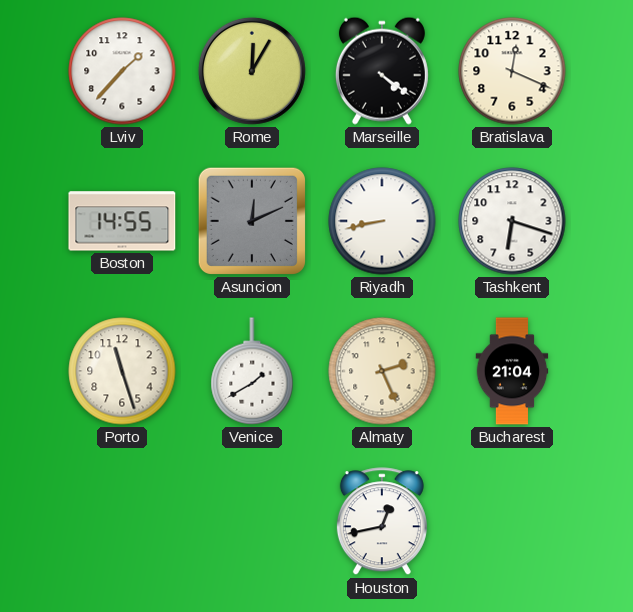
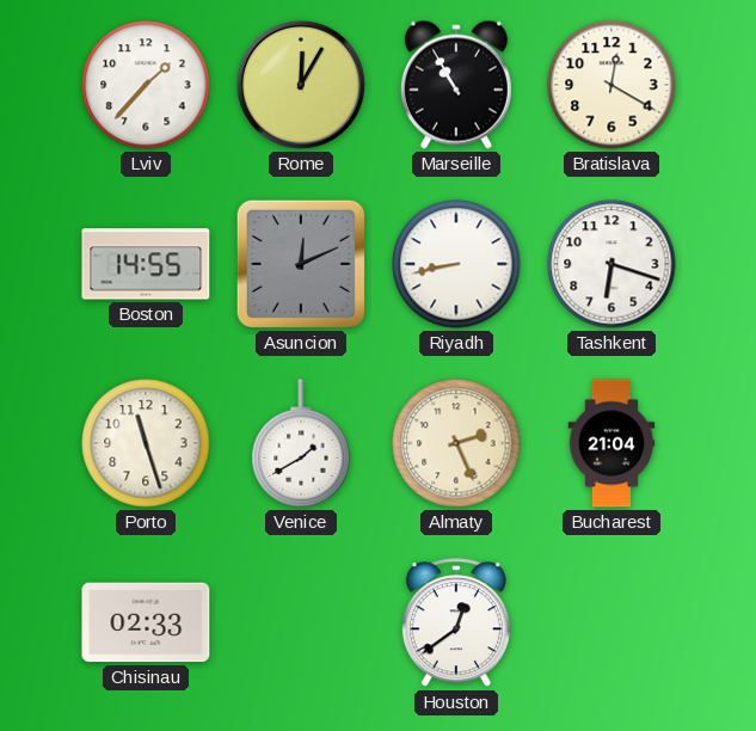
Marseille: 4:21 -> 10:55 (456, 85)
Bratislava: 12:19 -> 12:20 (611, 85)
Chisinau: none -> 02:33 (146, 622)
Houston: 12:43 -> 12:39 (456, 623)
